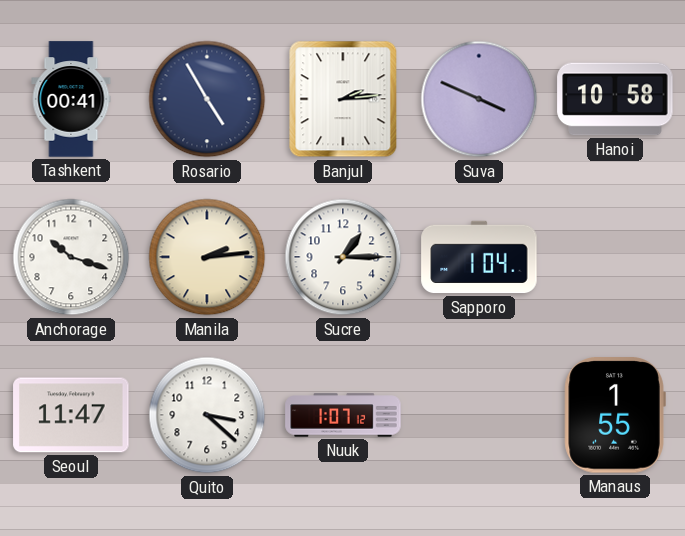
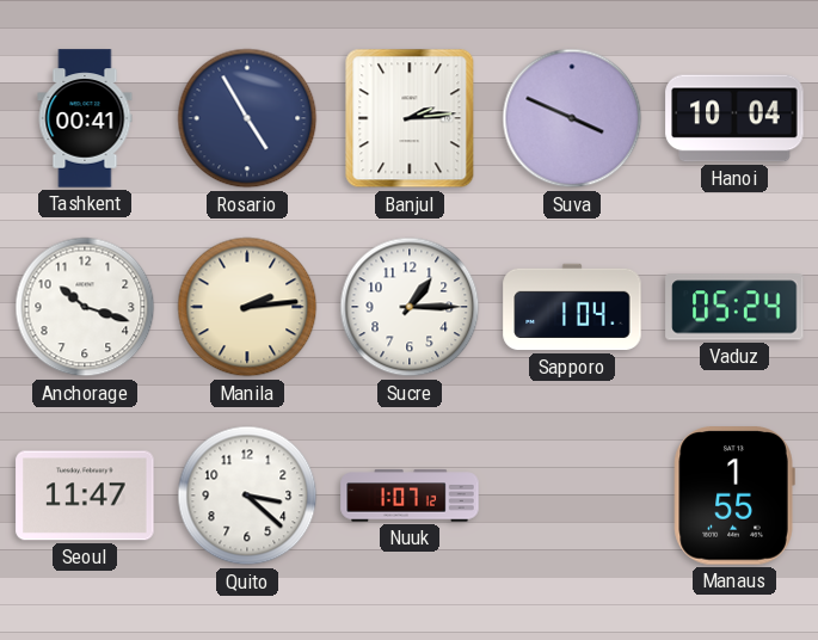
Hanoi: 10:58 -> 10:04 (734, 118)
Vaduz: none -> 05:24 (734, 307)
